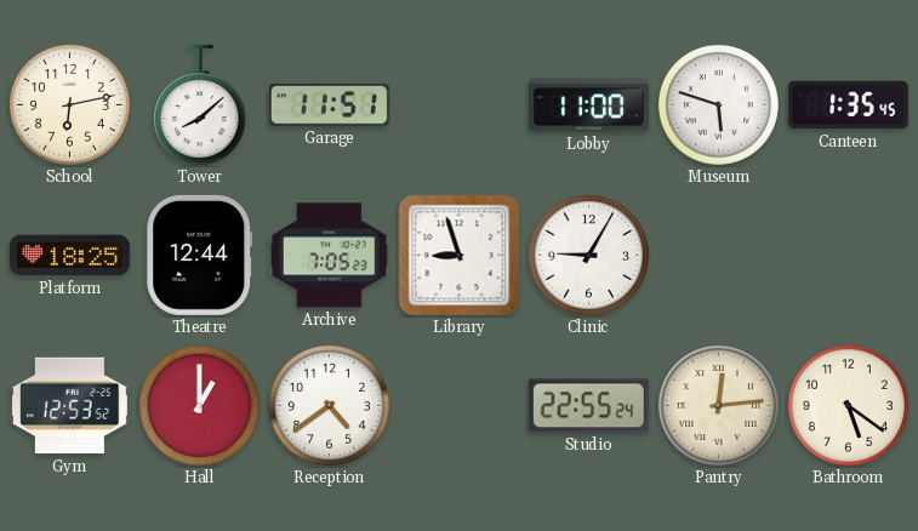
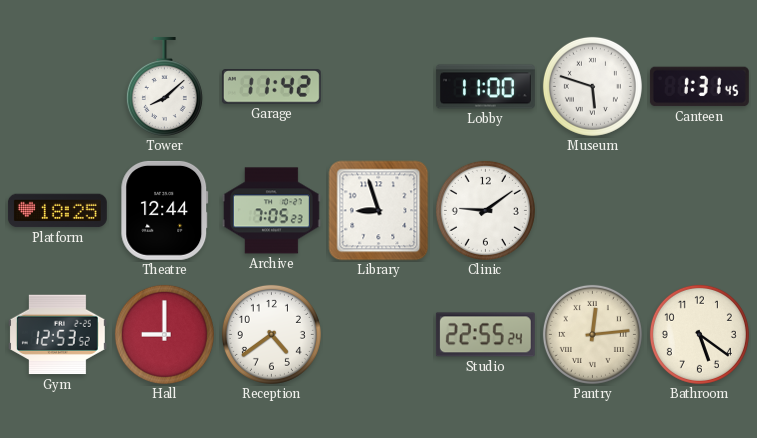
School: 6:13 -> none (69, 104)
Garage: 11:51 -> 11:42 (271, 87)
Canteen: 1:35 -> 1:31 (699, 87)
Clinic: 9:05 -> 9:09 (485, 210)
Hall: 1:00 -> 9:00 (164, 334)
